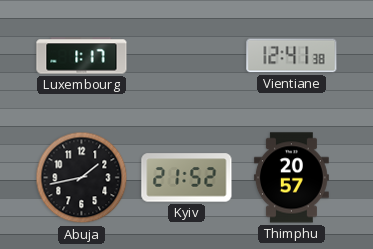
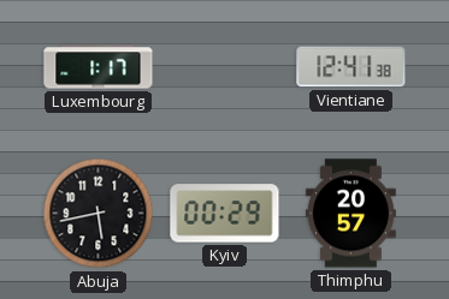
Abuja: 1:43 -> 5:43 (99, 214)
Kyiv: 21:52 -> 00:29 (225, 214)
